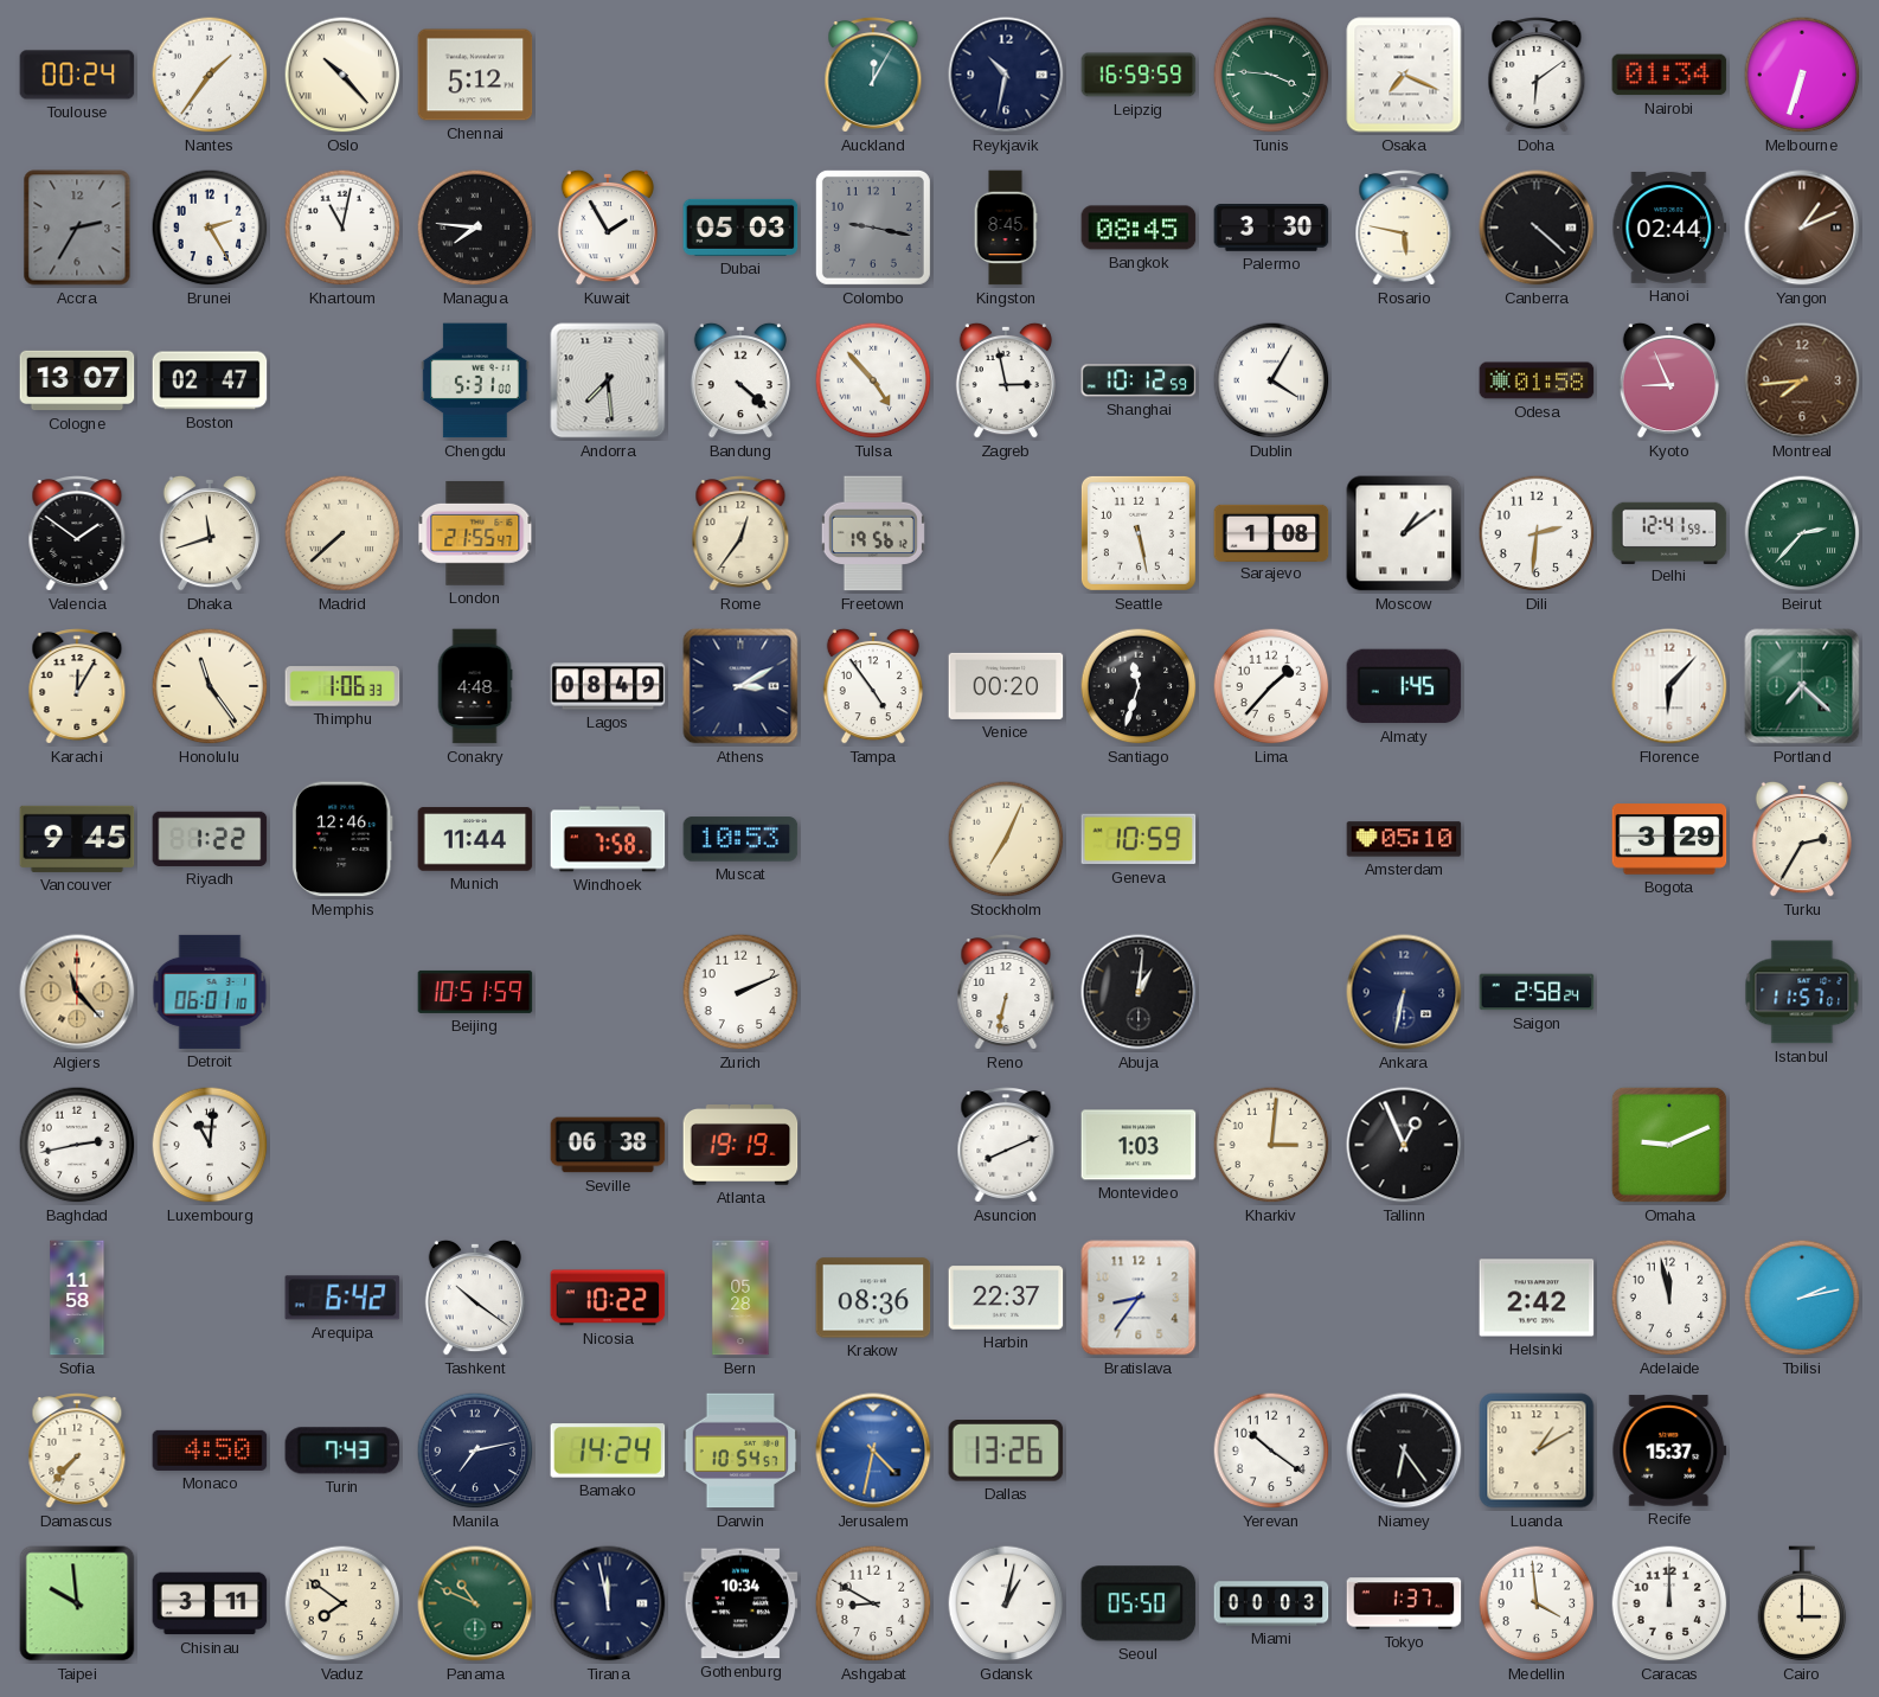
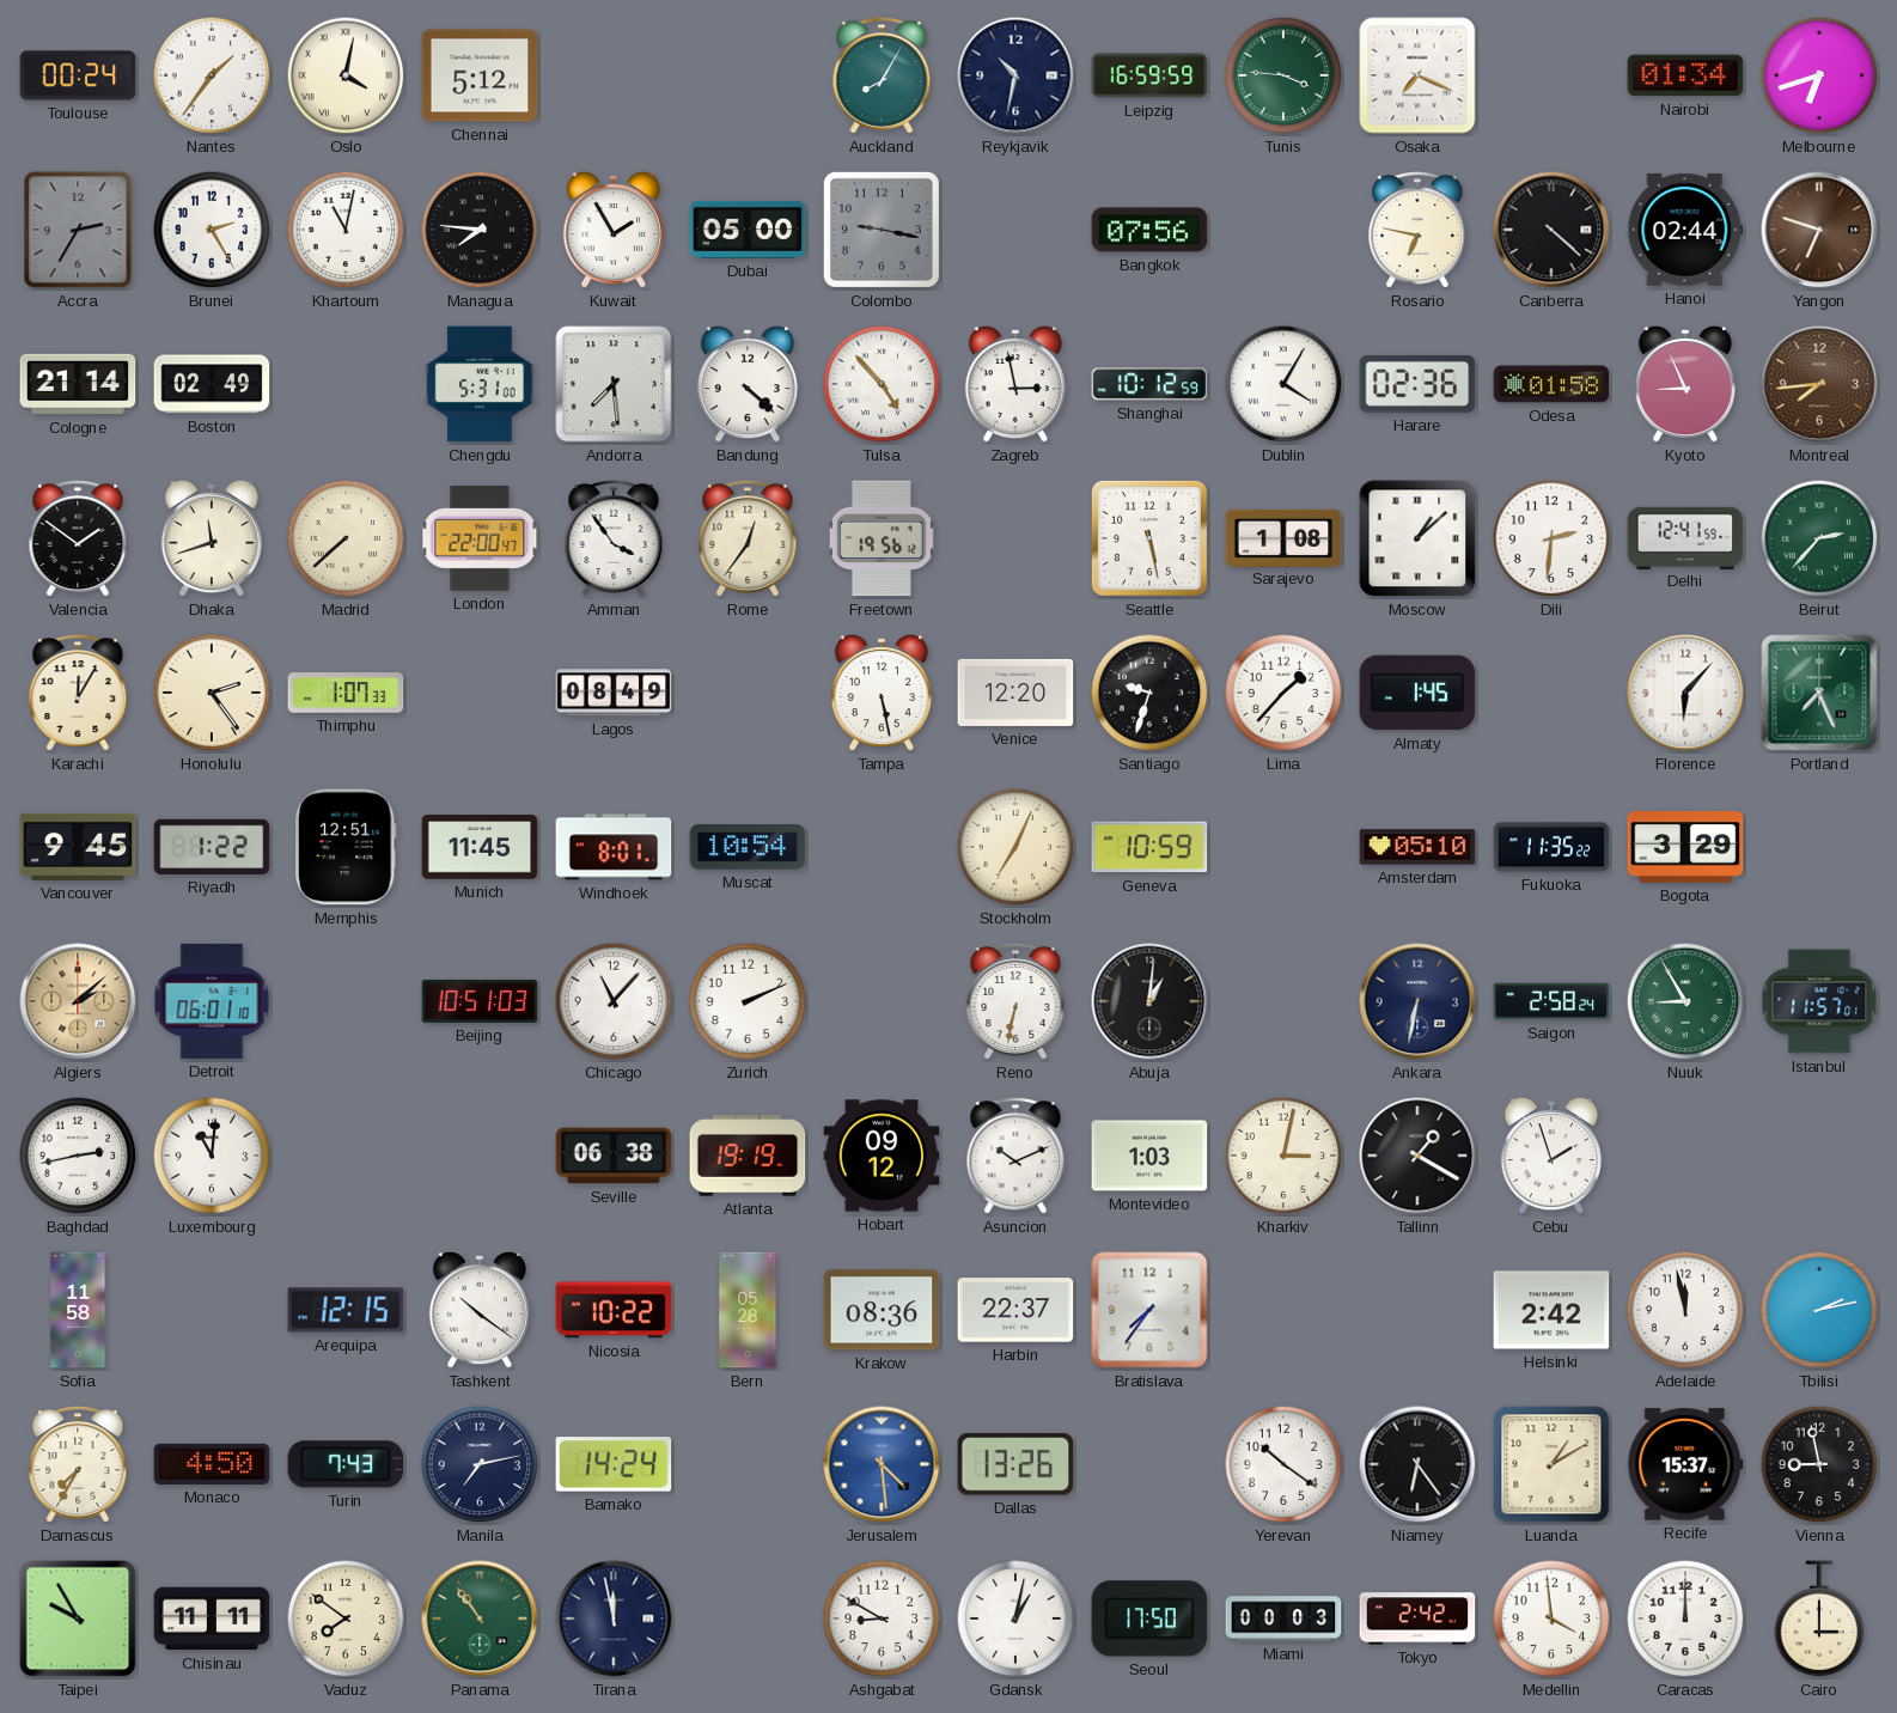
Oslo: 10:23 -> 4:02 (346, 75)
Auckland: 12:05 -> 8:05 (882, 75)
Doha: 6:09 -> none (1537, 75)
Melbourne: 6:33 -> 6:42 (1819, 75)
Dubai: 05:03 -> 05:00 (748, 230)
Kingston: 8:45 -> none (1006, 228)
Bangkok: 08:45 -> 07:56 (1149, 230)
Palermo: 3:30 -> none (1271, 229)
Rosario: 5:47 -> 6:47 (1417, 230)
Yangon: 1:11 -> 6:48 (1819, 230)
Cologne: 13:07 -> 21:14 (78, 384)
Boston: 02:47 -> 02:49 (212, 384)
Harare: none -> 02:36 (1417, 384)
London: 21:55 -> 22:00 (480, 538)
Amman: none -> 3:54 (614, 538)
Moscow: 1:09 -> 1:08 (1417, 538)
Honolulu: 11:24 -> 2:24 (212, 693)
Thimphu: 1:06 -> 1:07 (346, 693)
Conakry: 4:48 -> none (475, 686)
Athens: 3:10 -> none (740, 686)
Tampa: 4:54 -> 5:28 (882, 693)
Venice: 00:20 -> 12:20 (1015, 693)
Santiago: 11:33 -> 9:33 (1149, 693)
Portland: 7:22 -> 7:26 (1819, 693)
Memphis: 12:46 -> 12:51 (347, 847)
Munich: 11:44 -> 11:45 (480, 847)
Windhoek: 7:58 -> 8:01 (614, 847)
Muscat: 10:53 -> 10:54 (748, 847)
Fukuoka: none -> 11:35 (1551, 847)
Turku: 2:35 -> none (1802, 839)
Algiers: 11:23 -> 2:08 (78, 1001)
Beijing: 10:51:59 -> 10:51:03 (480, 1001)
Chicago: none -> 11:07 (614, 1001)
Nuuk: none -> 8:55 (1685, 1001)
Hobart: none -> 09:12 (882, 1156)
Asuncion: 8:11 -> 10:11 (1015, 1156)
Kharkiv: 3:01 -> 3:02 (1283, 1156)
Tallinn: 12:56 -> 1:20 (1417, 1156)
Cebu: none -> 1:57 (1551, 1156)
Omaha: 9:11 -> none (1669, 1145)
Arequipa: 6:42 -> 12:15 (346, 1310)
Bratislava: 8:36 -> 7:36 (1149, 1310)
Damascus: 7:37 -> 7:35 (78, 1464)
Darwin: 10:54 -> none (740, 1451)
Jerusalem: 4:32 -> 4:29 (882, 1464)
Vienna: none -> 8:58 (1819, 1464)
Taipei: 9:59 -> 9:55 (78, 1618)
Chisinau: 3:11 -> 11:11 (212, 1618)
Panama: 10:49 -> 10:54 (480, 1618)
Gothenburg: 10:34 -> none (740, 1603)
Seoul: 05:50 -> 17:50 (1149, 1618)
Tokyo: 1:37 -> 2:42 (1417, 1618)
